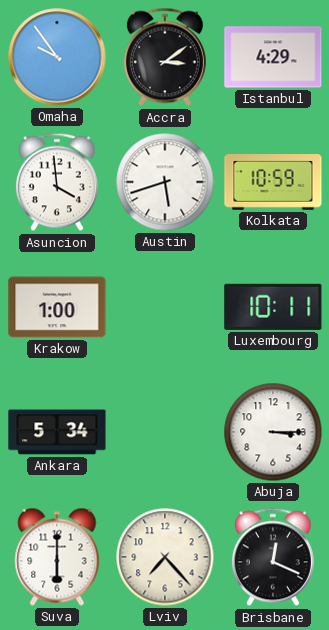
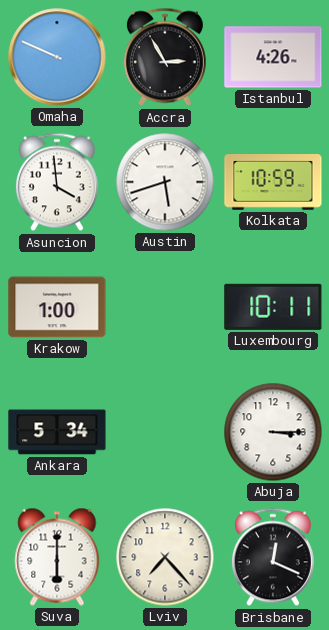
Omaha: 9:54 -> 9:49 (57, 57)
Accra: 3:09 -> 2:55 (165, 57)
Istanbul: 4:29 -> 4:26 (273, 57)
